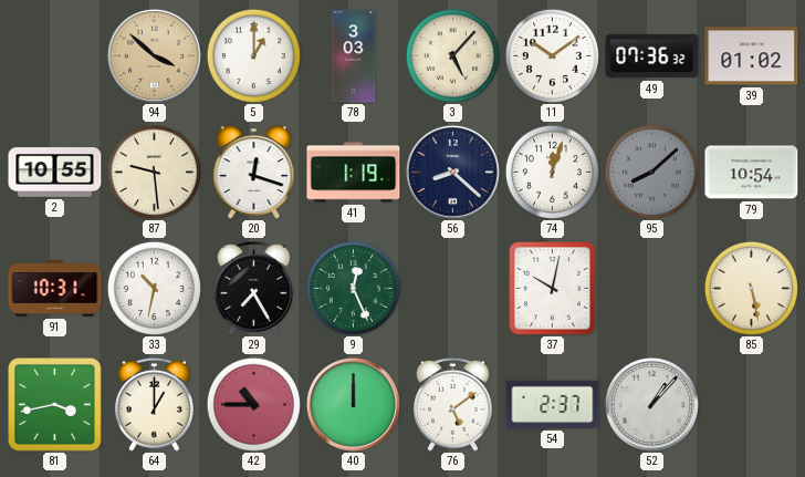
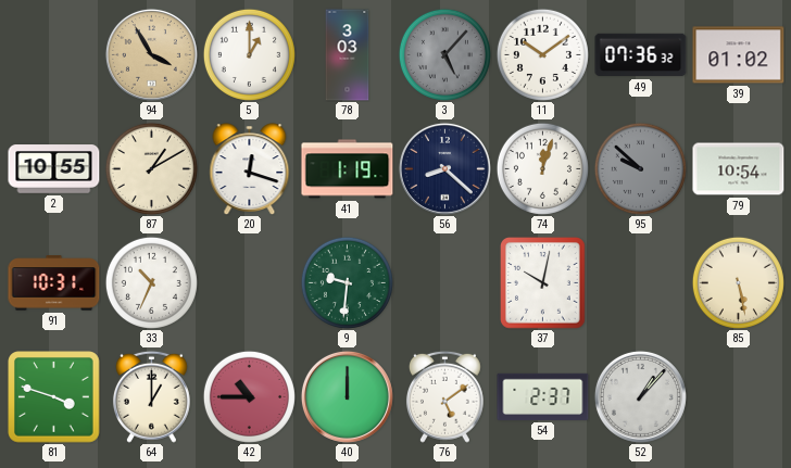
94: 3:52 -> 3:55 (151, 54)
3 dial: cream -> grey (444, 54)
87: 9:29 -> 1:10 (151, 168)
95: 8:08 -> 9:52 (640, 168)
33: 10:32 -> 10:34 (151, 282)
29: 7:25 -> none (253, 288)
9: 12:26 -> 9:31 (347, 282)
81: 3:43 -> 3:48 (54, 397)
